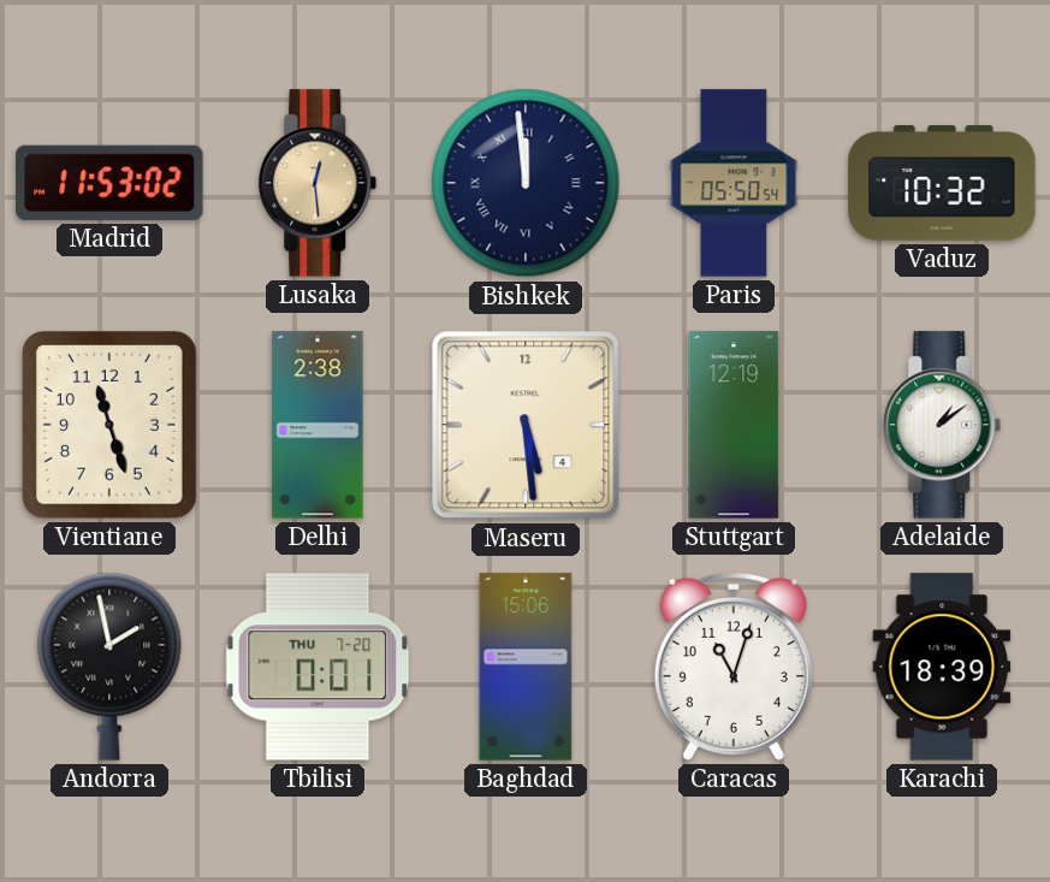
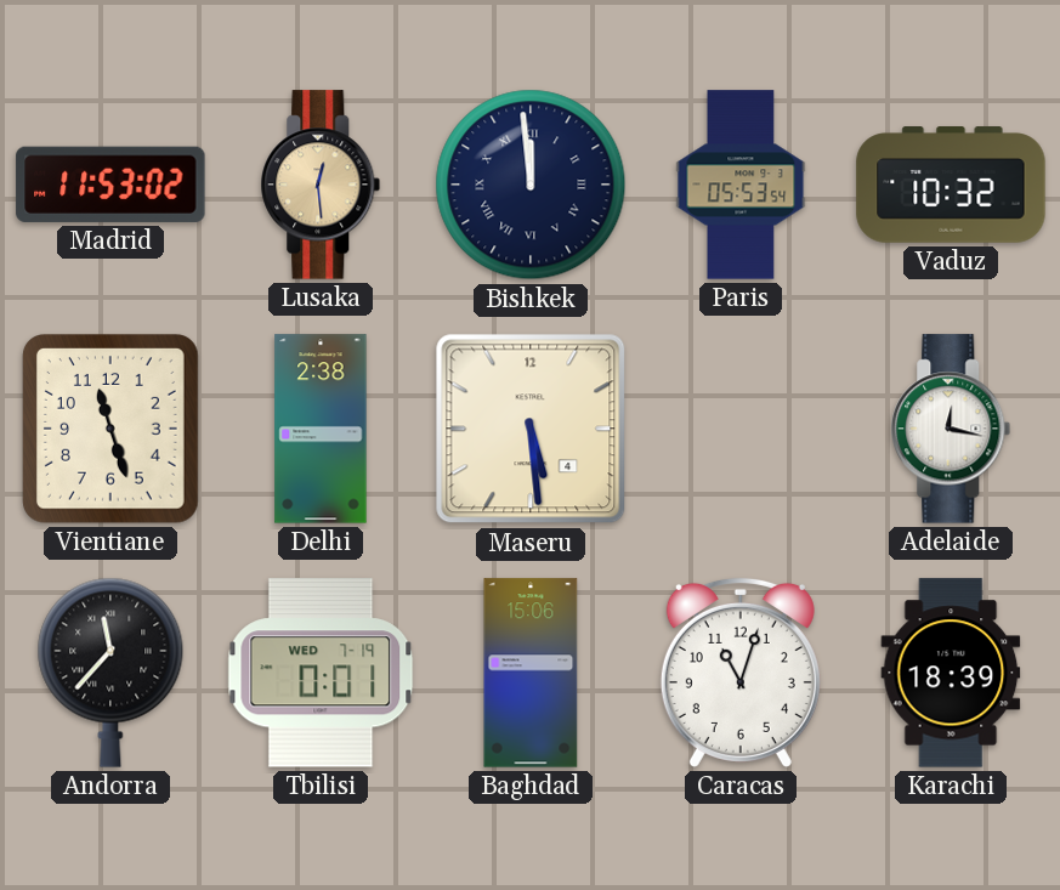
Paris: 05:50 -> 05:53 (741, 185)
Stuttgart: 12:19 -> none (734, 425)
Adelaide: 1:09 -> 12:17 (951, 429)
Andorra: 1:58 -> 11:37 (110, 673)
Tbilisi date: THU 7-20 -> WED 7-19 (321, 673)
